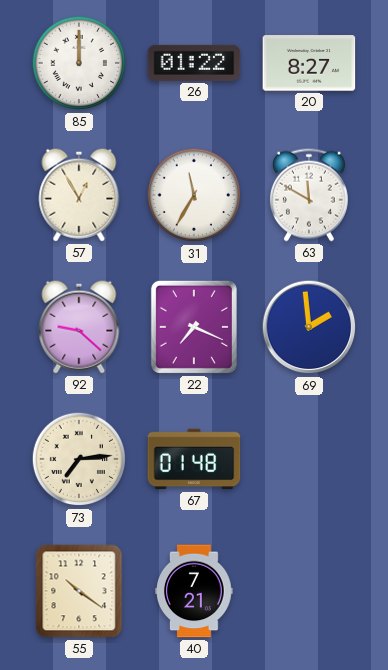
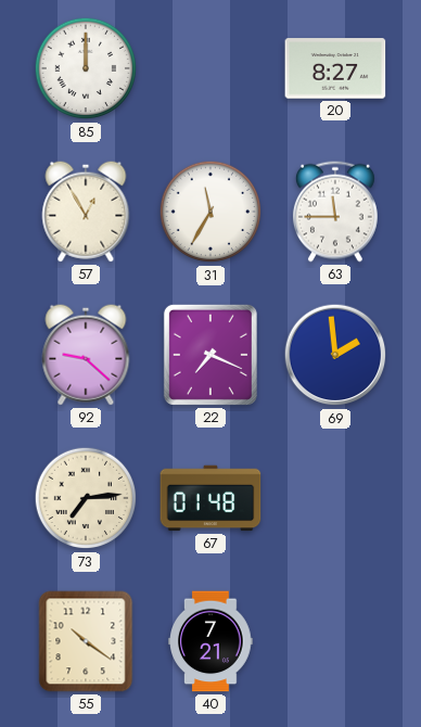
26: 01:22 -> none (194, 63)
63: 11:50 -> 11:45 (335, 212)
